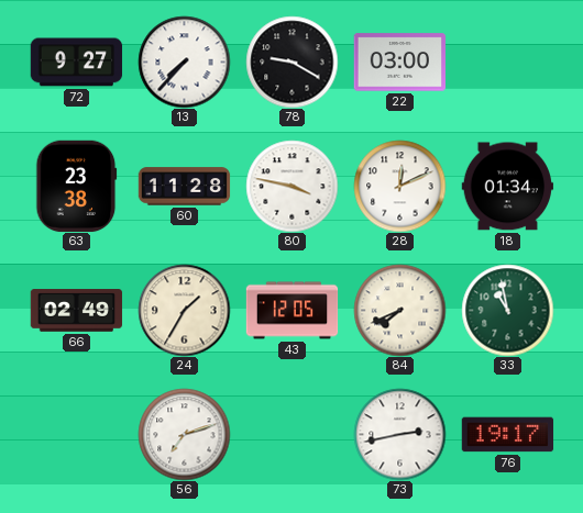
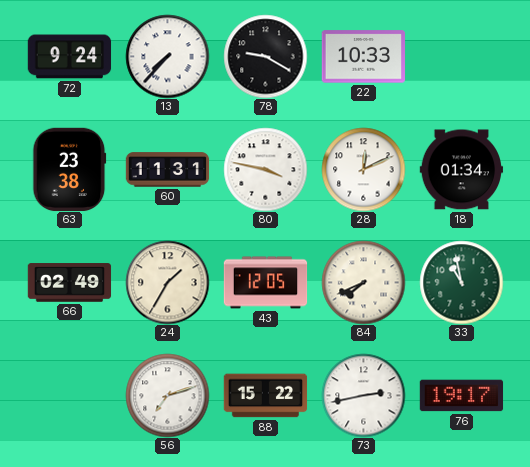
72: 9:27 -> 9:24 (69, 57)
22: 03:00 -> 10:33 (363, 57)
60: 11:28 -> 11:31 (167, 170)
88: none -> 15:22 (265, 396)
